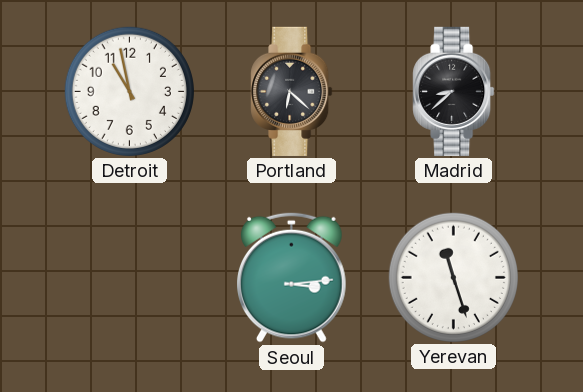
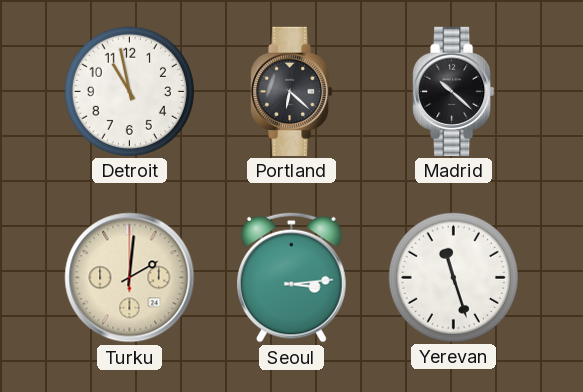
Madrid: 8:38 -> 10:22 (454, 91)
Turku: none -> 2:01 (130, 278)
